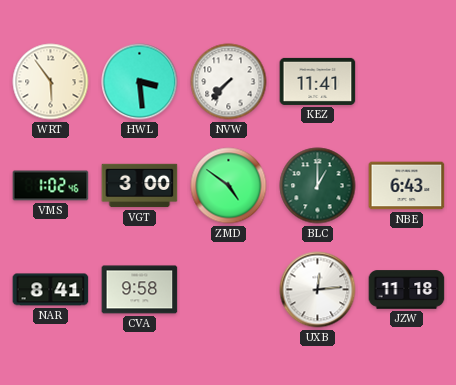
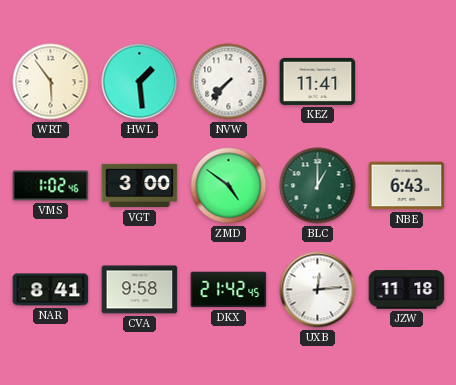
HWL: 3:29 -> 1:29 (140, 82)
DKX: none -> 21:42 (229, 290)
